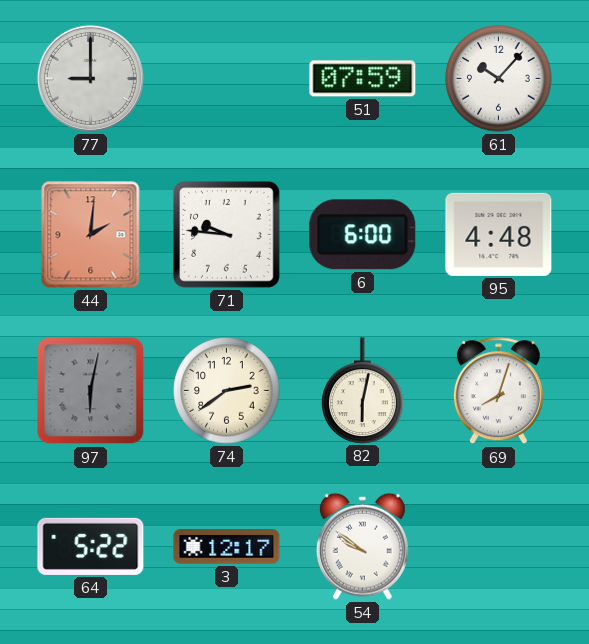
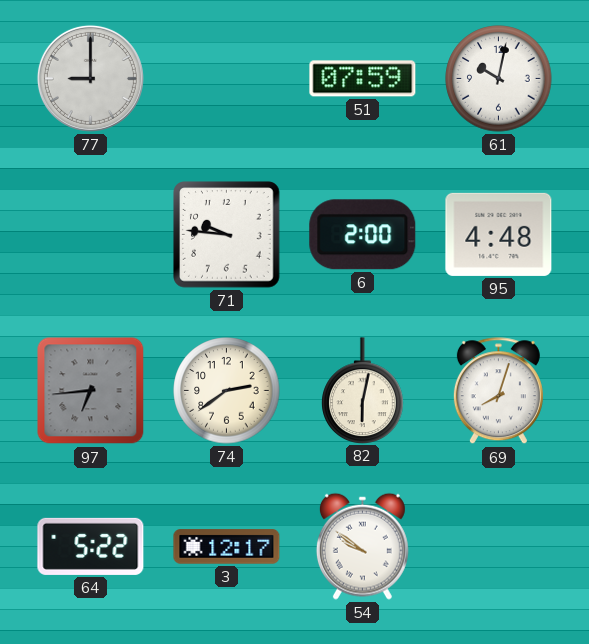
61: 10:07 -> 10:02 (499, 79)
44: 2:01 -> none (91, 235)
6: 6:00 -> 2:00 (363, 235)
97: 6:02 -> 6:44 (91, 391)
